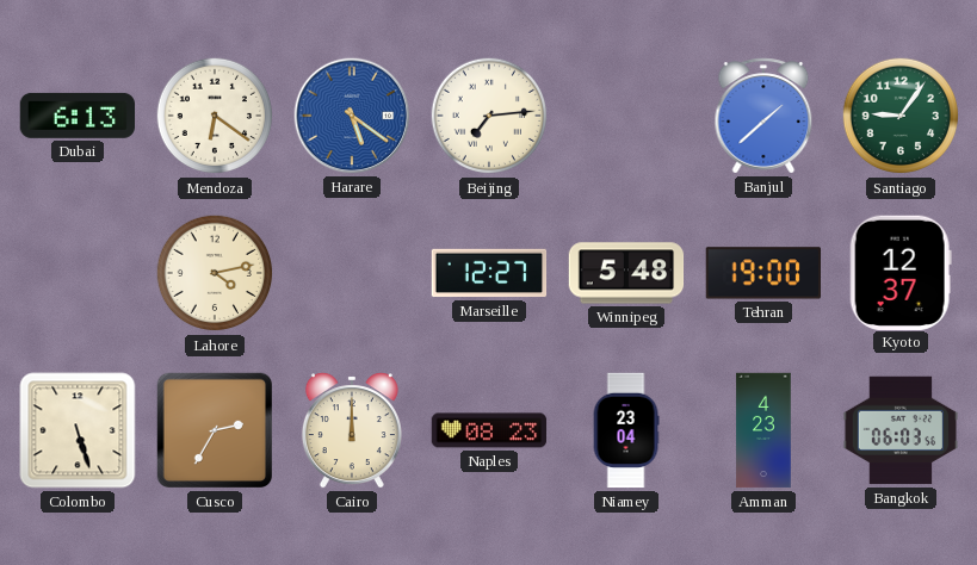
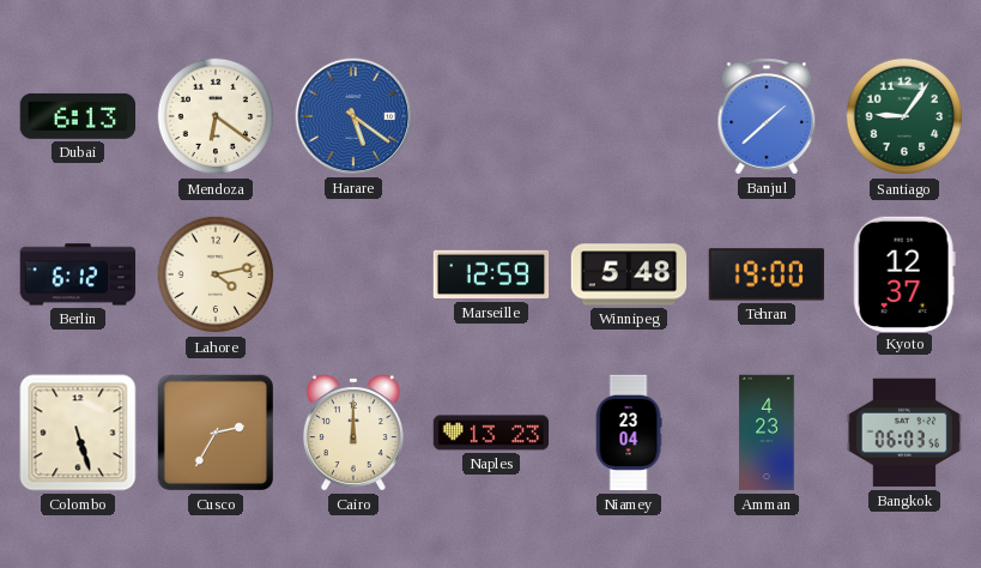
Beijing: 7:14 -> none (489, 116)
Berlin: none -> 6:12 (78, 274)
Marseille: 12:27 -> 12:59 (491, 274)
Naples: 08:23 -> 13:23 (491, 433)
